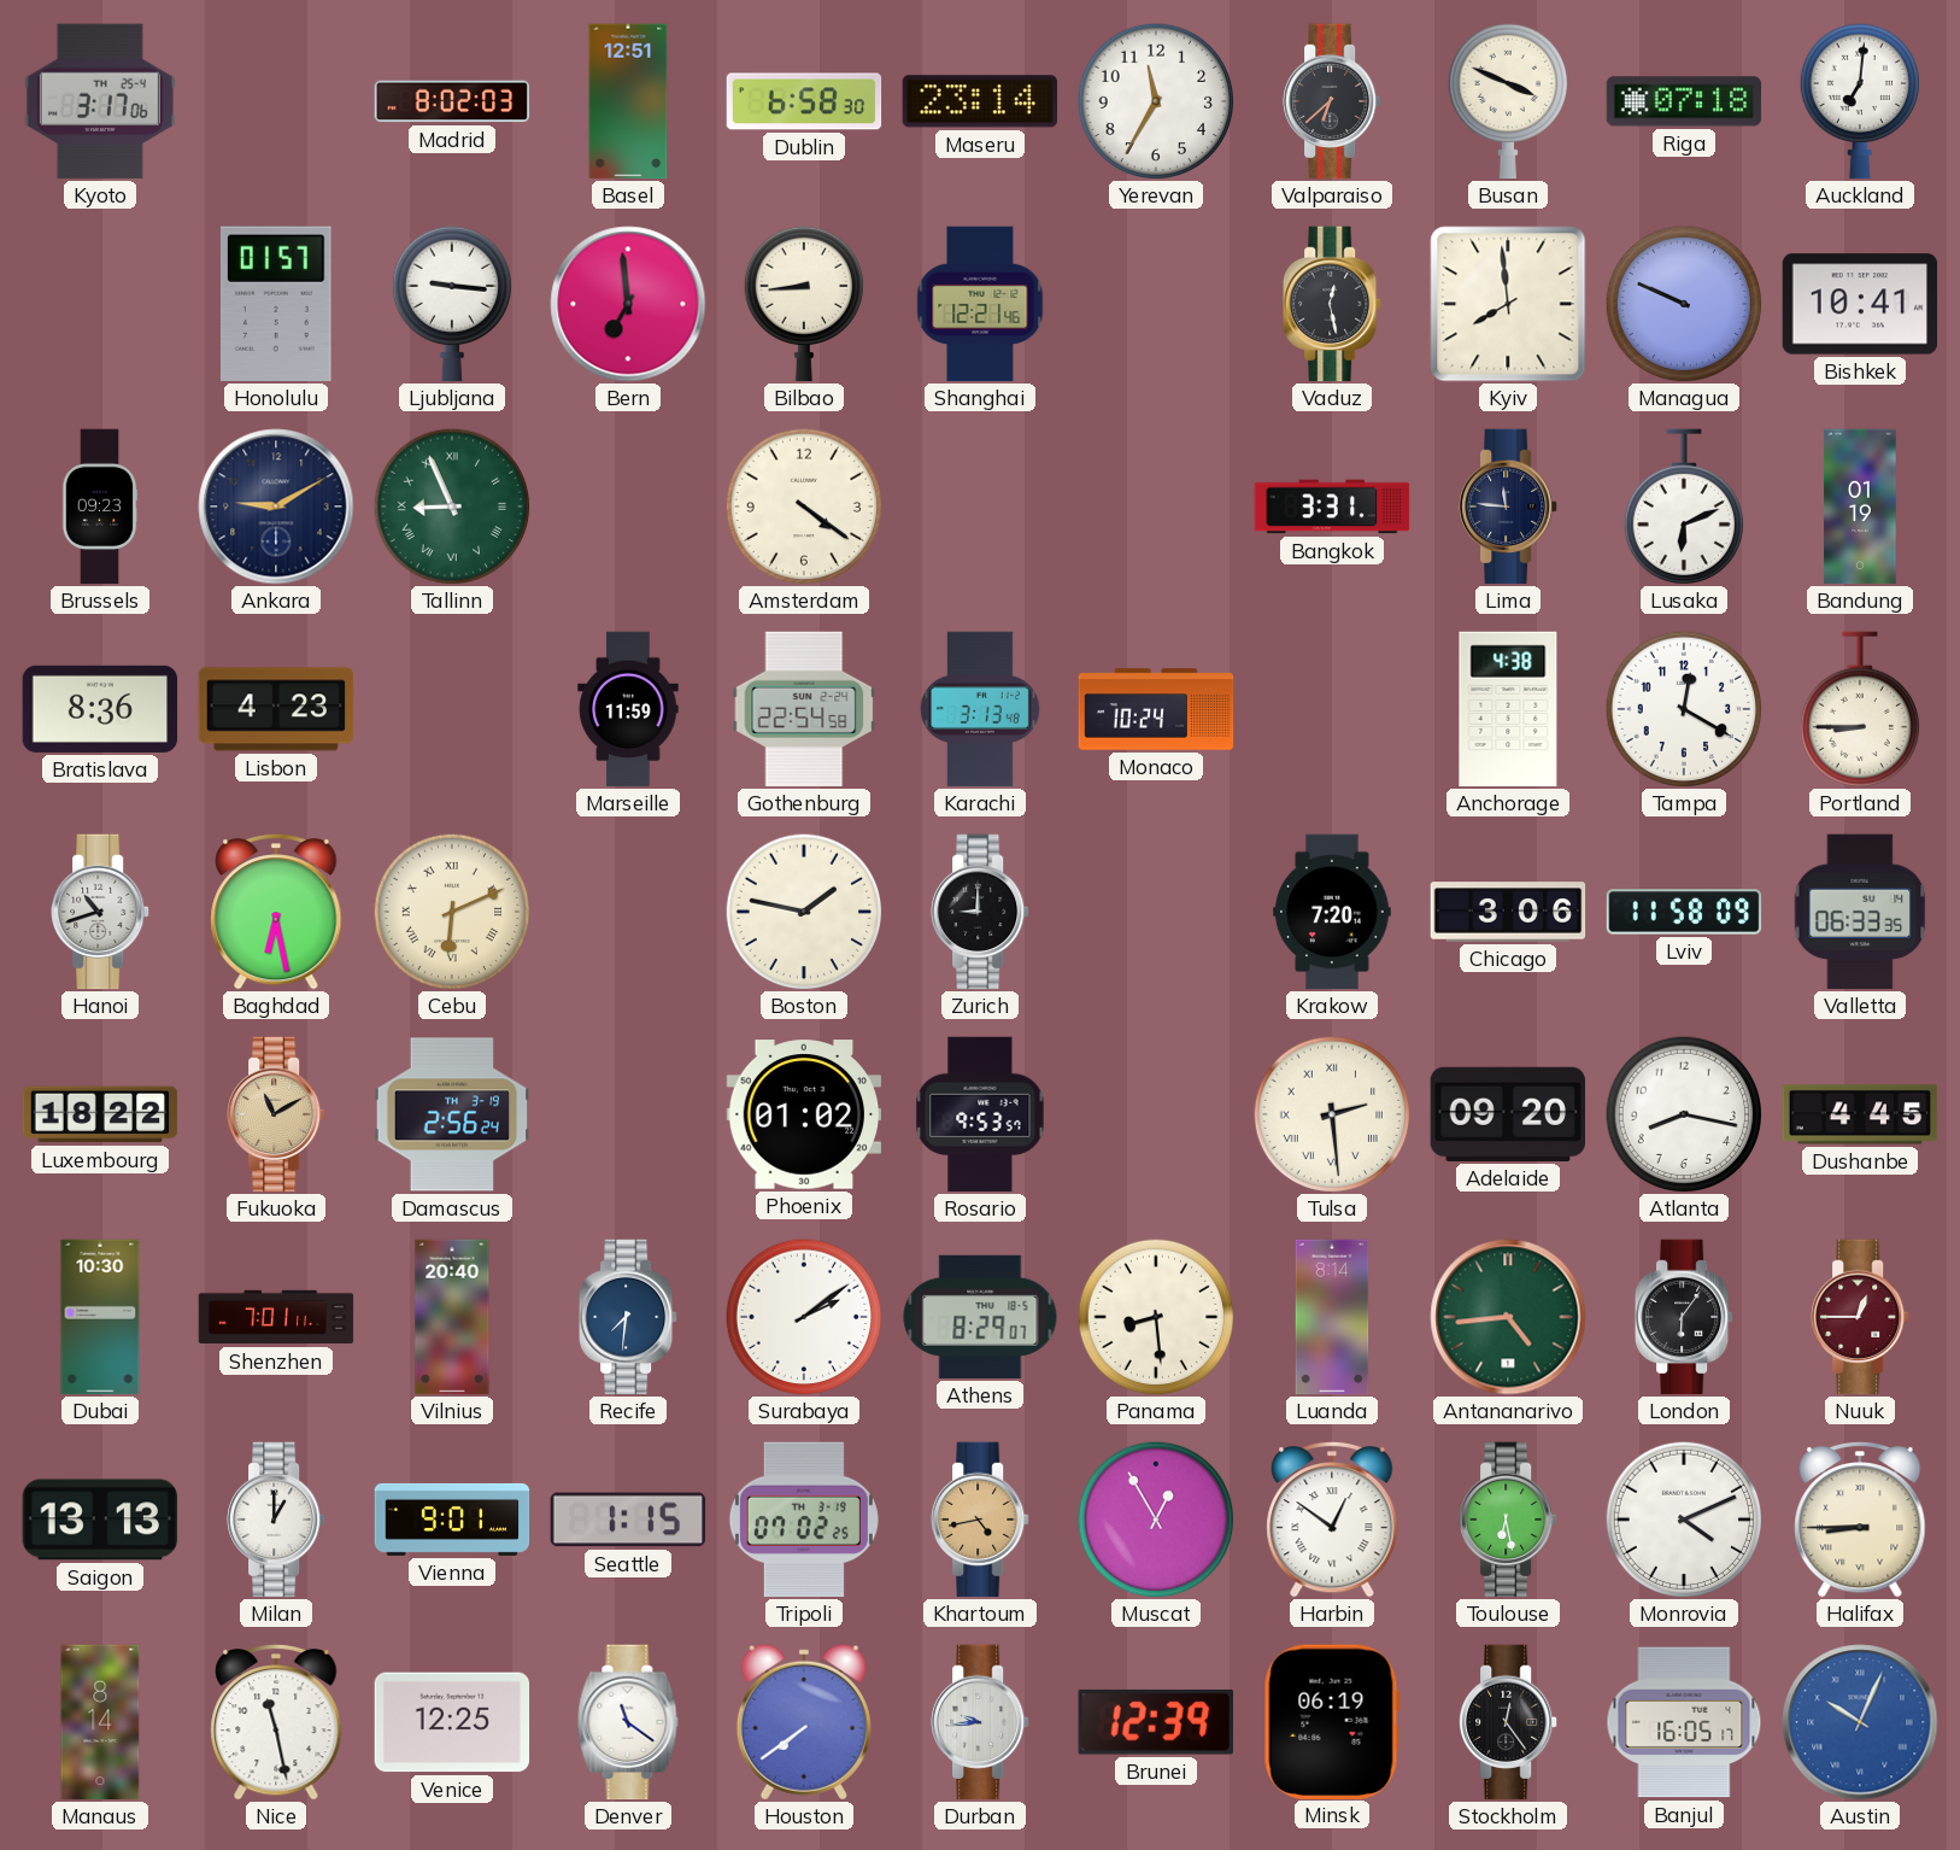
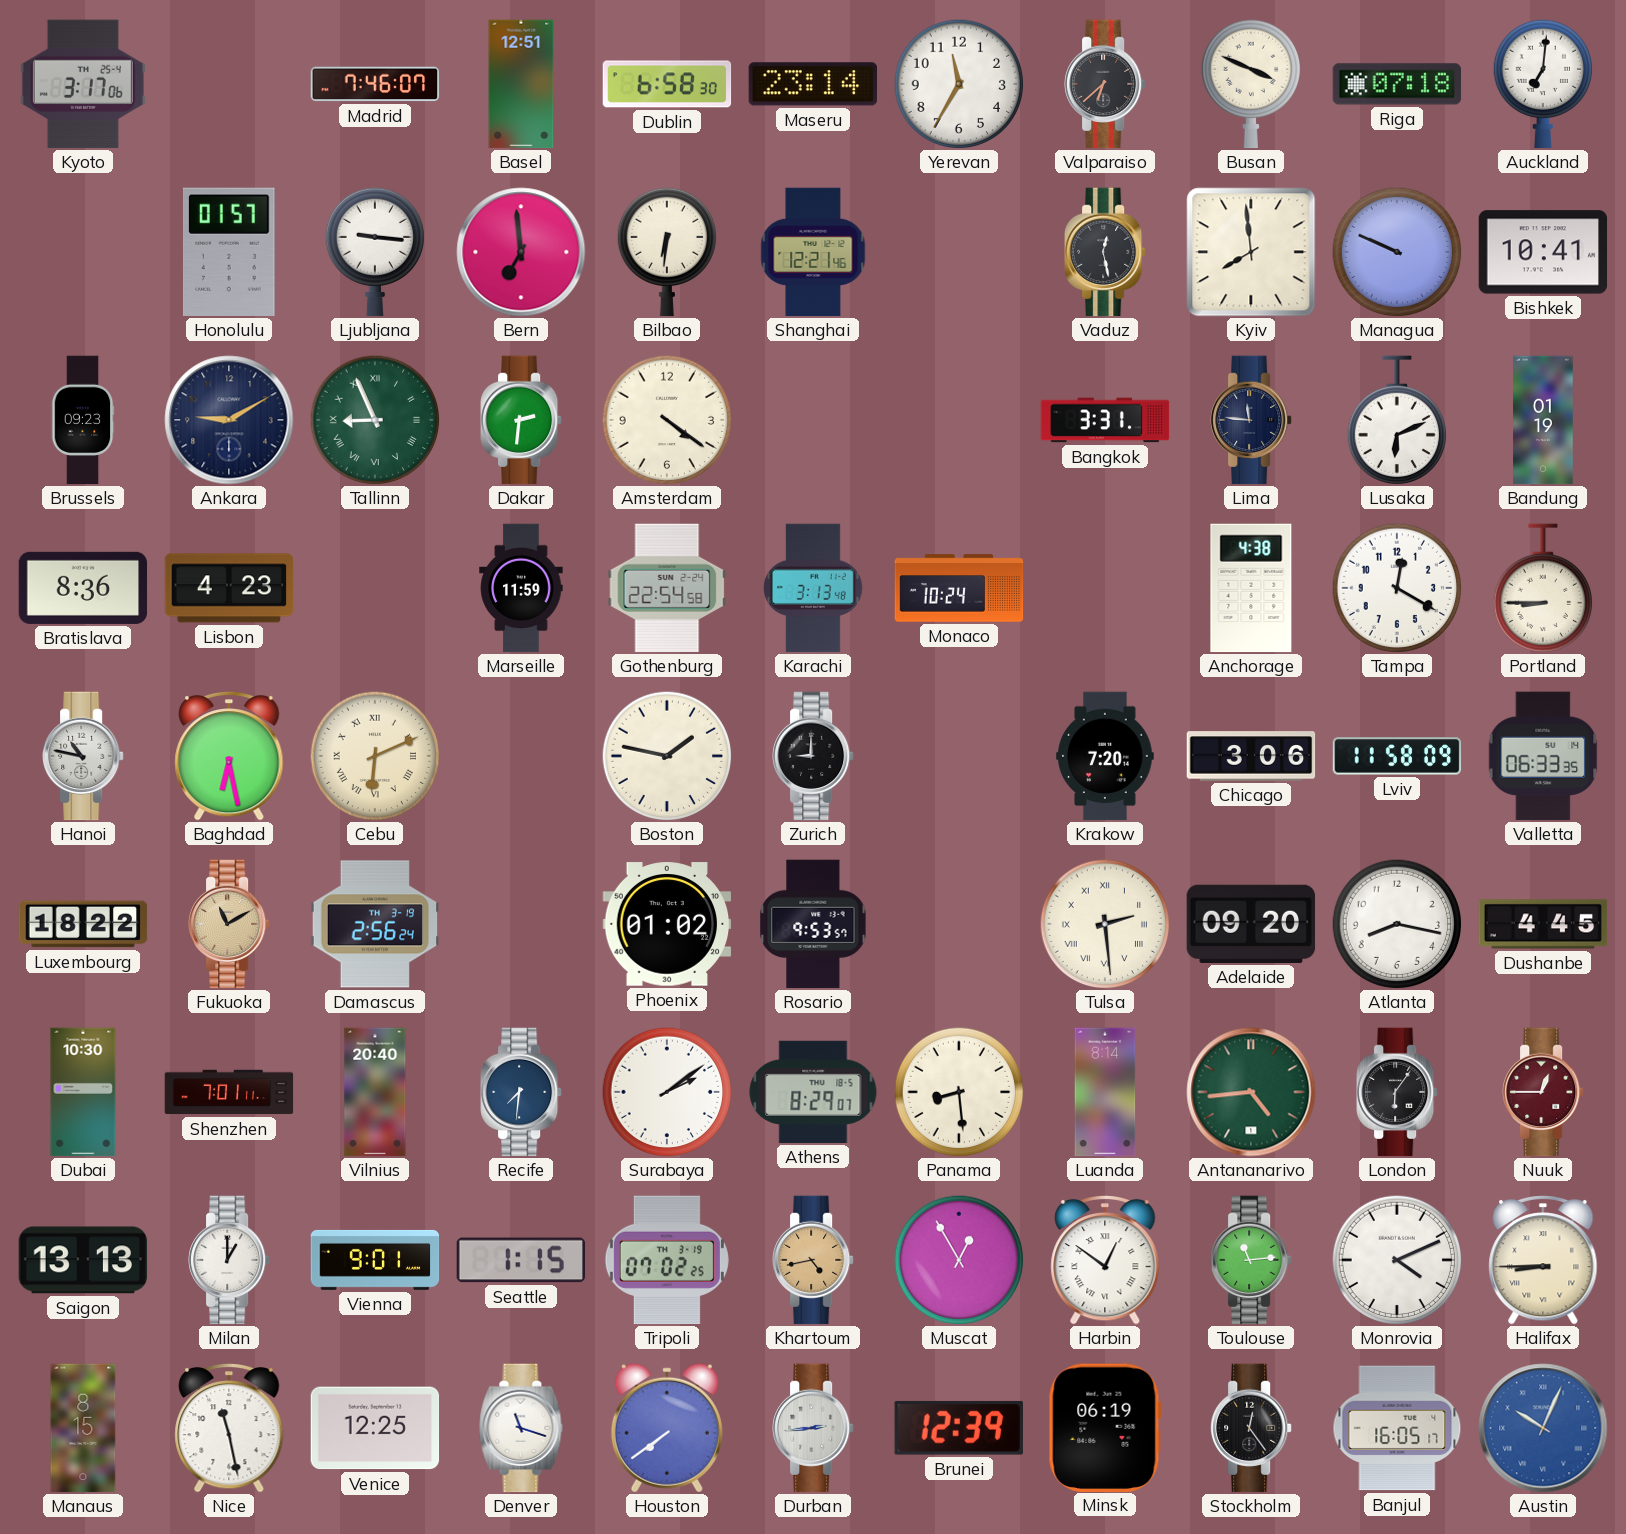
Madrid: 8:02 -> 7:46 (375, 84)
Bilbao: 8:44 -> 6:31 (666, 252)
Dakar: none -> 2:31 (522, 420)
Hanoi: 10:42 -> 10:47 (84, 756)
Toulouse: 6:28 -> 11:14 (1252, 1260)
Manaus: 8:14 -> 8:15 (83, 1428)
Denver: 11:21 -> 11:18 (521, 1428)
Durban: 9:44 -> 2:44 (814, 1428)
